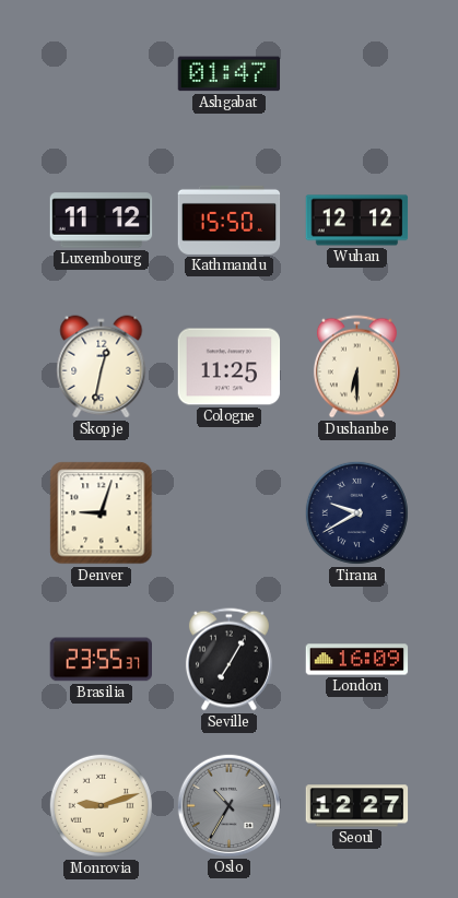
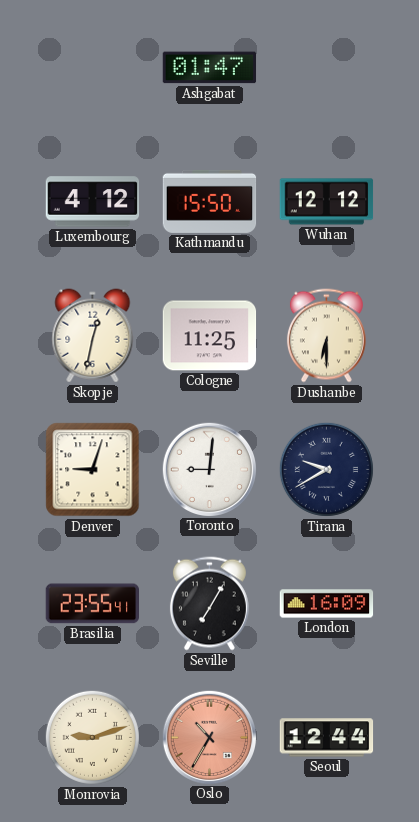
Luxembourg: 11:12 -> 4:12 (93, 202)
Toronto: none -> 9:01 (209, 469)
Brasilia: 23:55:37 -> 23:55:41 (93, 604)
Oslo dial: grey -> salmon (209, 737)
Seoul: 12:27 -> 12:44 (327, 738)
